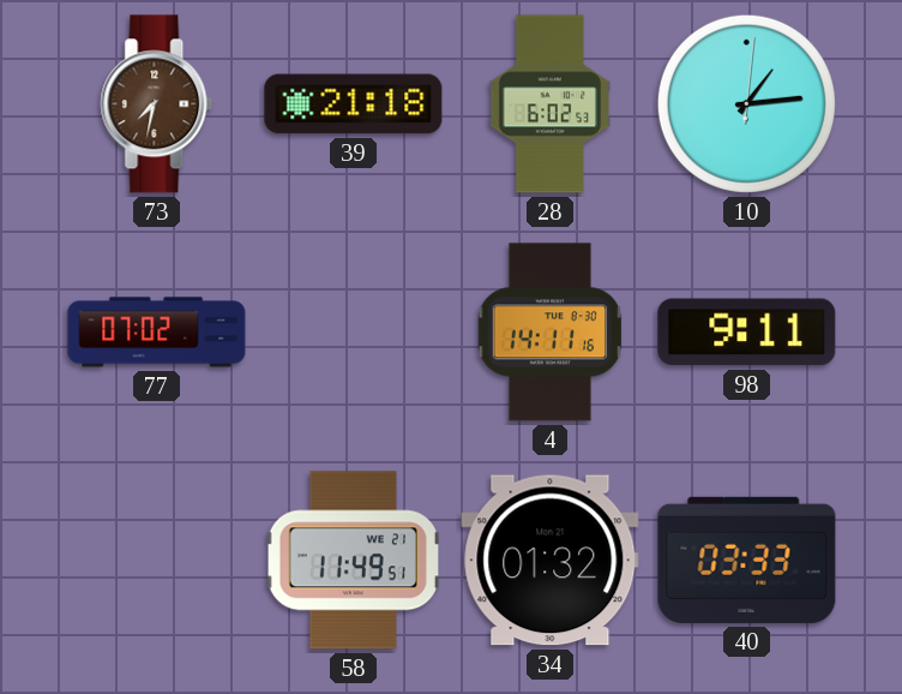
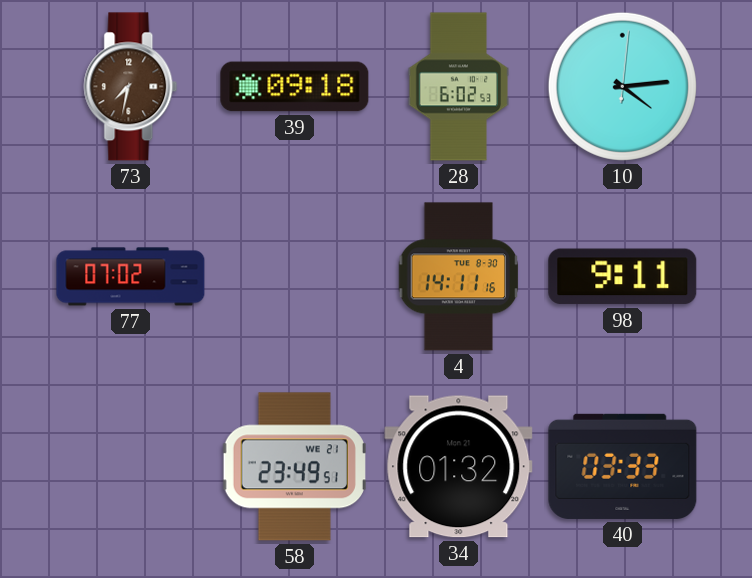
39: 21:18 -> 09:18 (295, 87)
10: 1:14 -> 4:14 (622, 86)
58: 11:49 -> 23:49 (294, 467)
